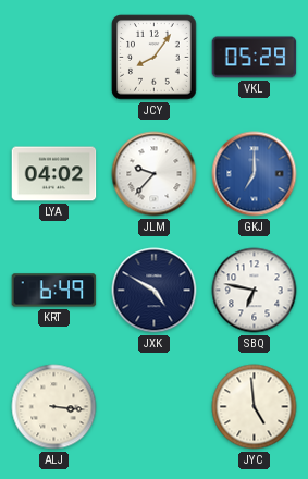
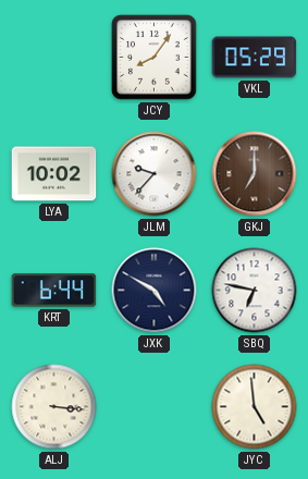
LYA: 04:02 -> 10:02 (54, 174)
GKJ dial: blue -> brown (255, 174)
KRT: 6:49 -> 6:44 (54, 291)
